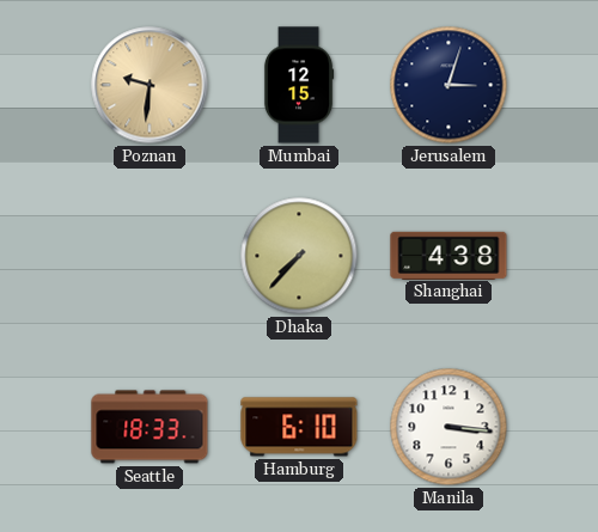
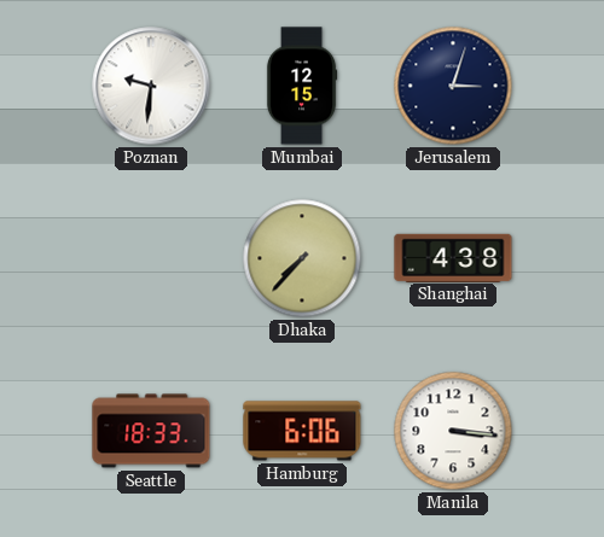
Poznan dial: champagne -> white (151, 86)
Hamburg: 6:10 -> 6:06 (302, 431)
